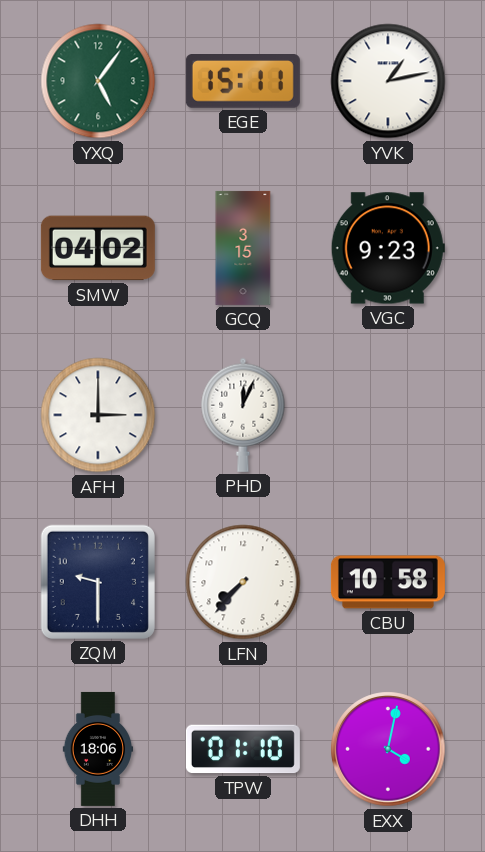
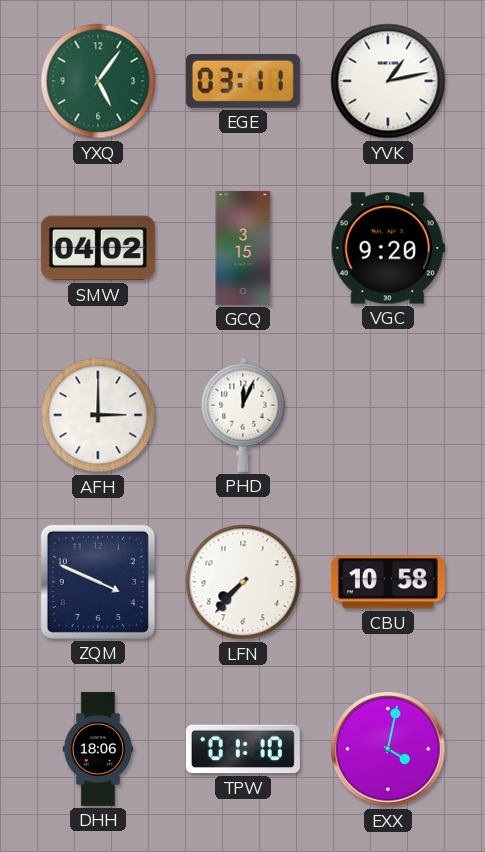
EGE: 15:11 -> 03:11 (243, 82)
VGC: 9:23 -> 9:20 (388, 248)
ZQM: 9:30 -> 3:49 (98, 582)
